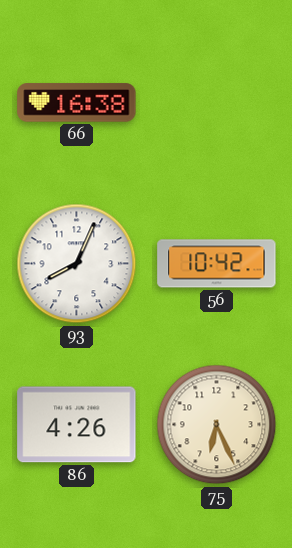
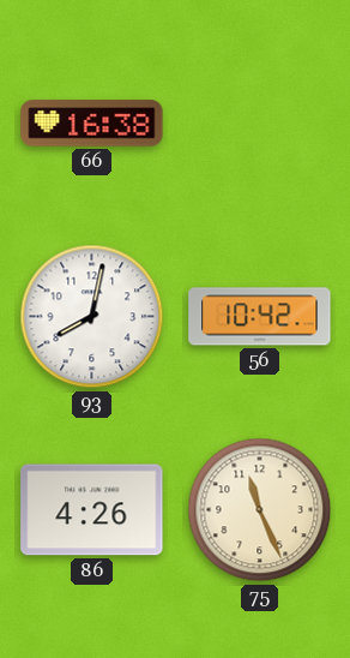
93: 8:04 -> 8:02 (92, 317)
75: 6:26 -> 11:26 (260, 510)
